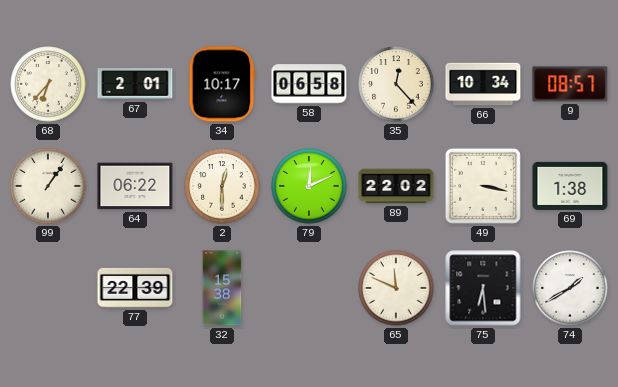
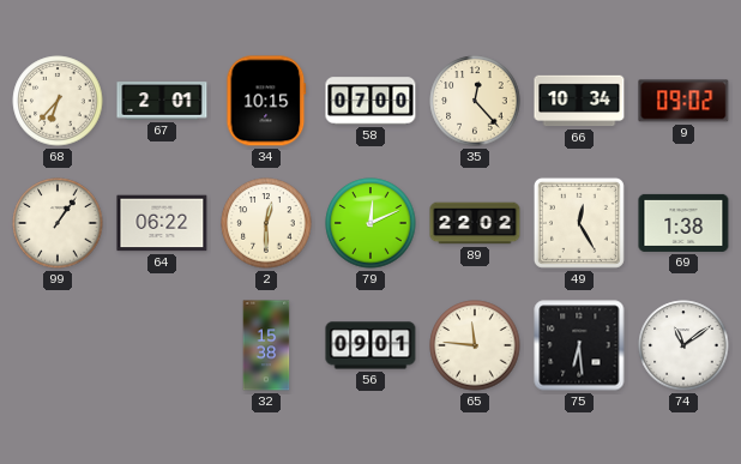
34: 10:17 -> 10:15 (266, 101)
58: 06:58 -> 07:00 (370, 101)
9: 08:57 -> 09:02 (683, 101)
49: 3:17 -> 12:25 (579, 223)
77: 22:39 -> none (135, 288)
56: none -> 09:01 (370, 345)
65: 11:49 -> 11:46 (475, 345)
74: 1:40 -> 11:09 (683, 345)
